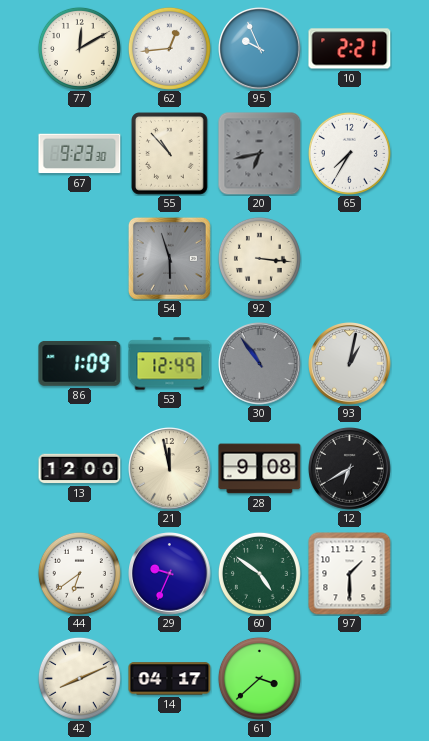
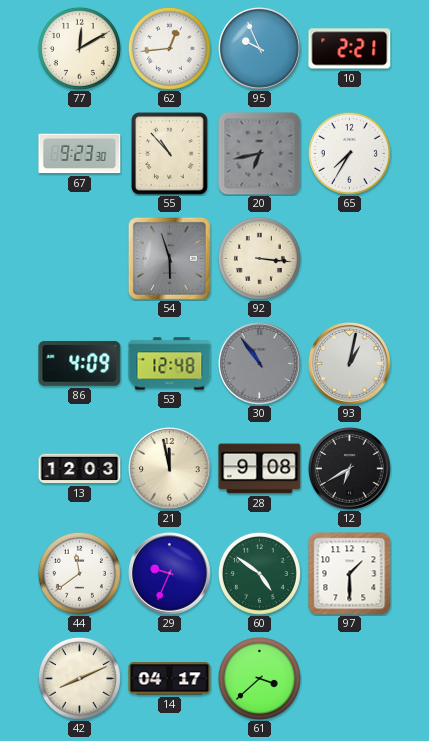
86: 1:09 -> 4:09 (80, 363)
53: 12:49 -> 12:48 (170, 364)
13: 12:00 -> 12:03 (80, 469)
44: 6:39 -> 11:39 (79, 573)
